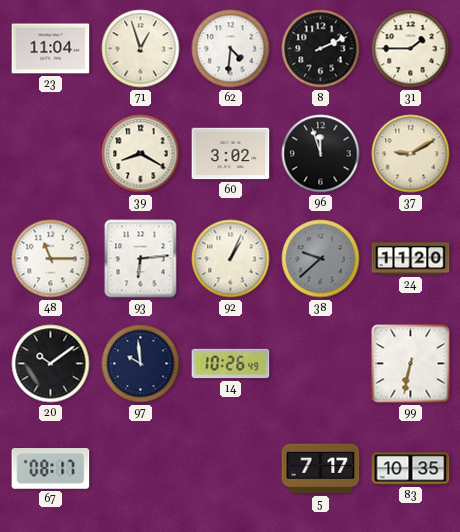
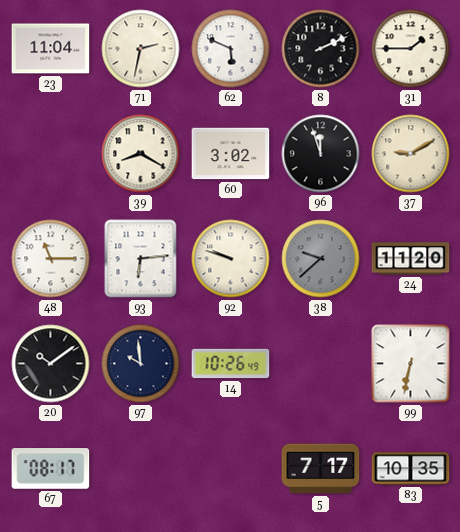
71: 12:57 -> 2:32 (141, 49)
62: 4:31 -> 5:49 (231, 49)
92: 1:04 -> 9:48 (231, 259)
